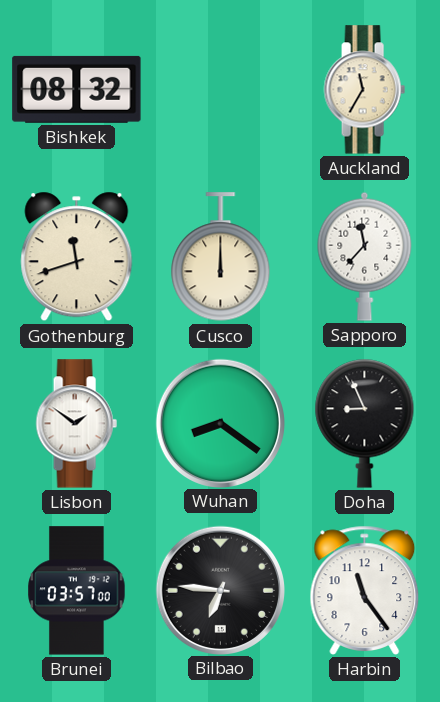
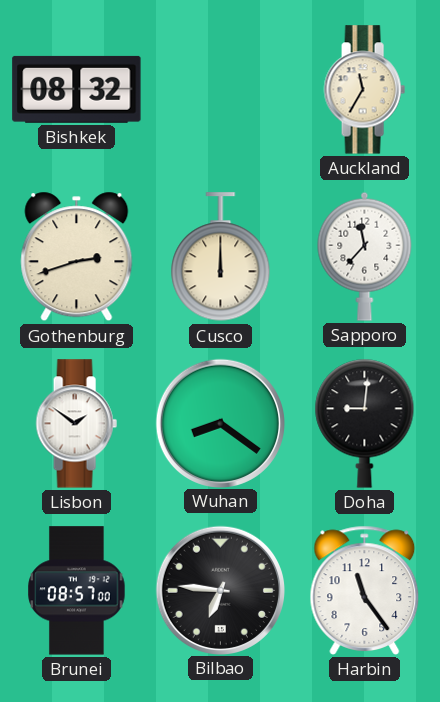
Gothenburg: 11:42 -> 2:42 (77, 257)
Doha: 8:56 -> 9:01 (365, 423)
Brunei: 03:57 -> 08:57 (77, 591)
